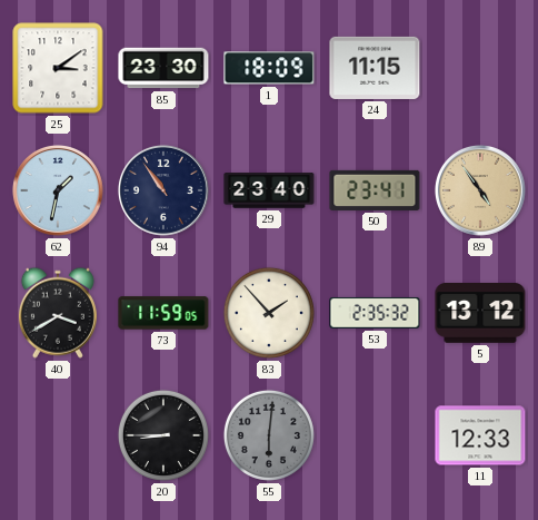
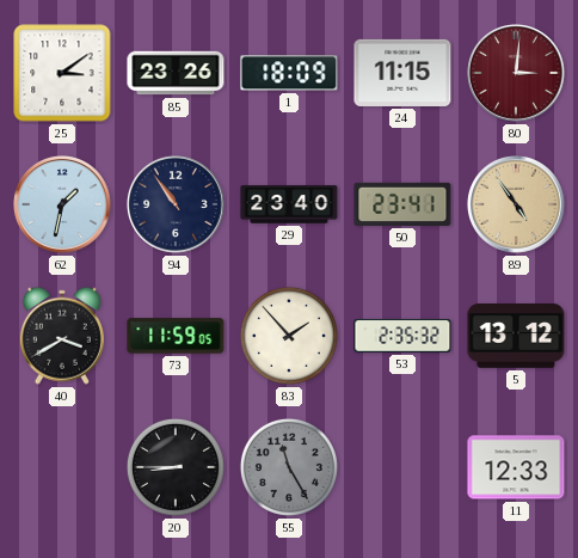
85: 23:30 -> 23:26 (176, 73)
80: none -> 3:01 (516, 73)
55: 6:01 -> 11:25 (289, 467)
